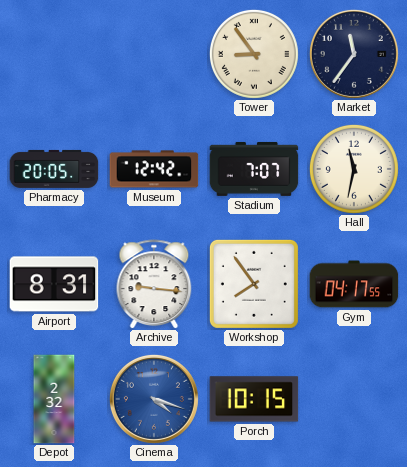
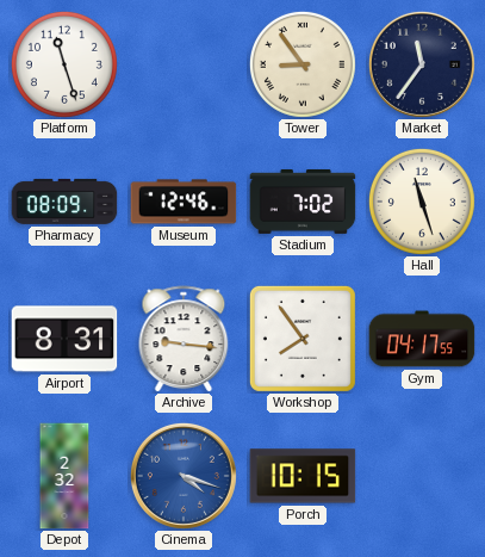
Platform: none -> 11:27 (64, 64)
Pharmacy: 20:05 -> 08:09 (64, 202)
Museum: 12:42 -> 12:46 (184, 202)
Stadium: 7:07 -> 7:02 (303, 202)
Hall: 11:32 -> 11:27 (422, 202)
